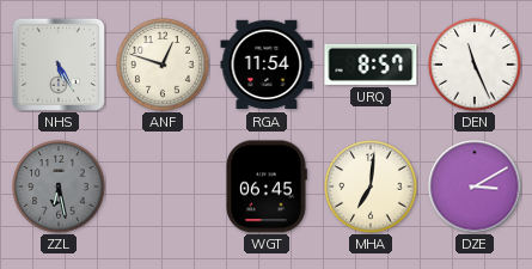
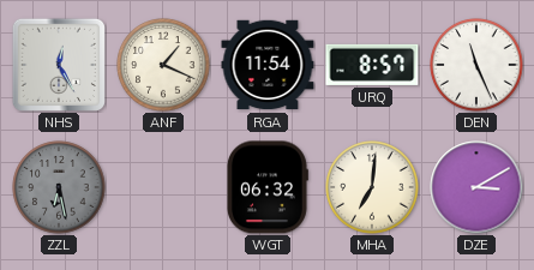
NHS: 5:25 -> 12:25 (59, 65)
ANF: 12:48 -> 1:19 (163, 65)
WGT: 06:45 -> 06:32 (266, 187)
